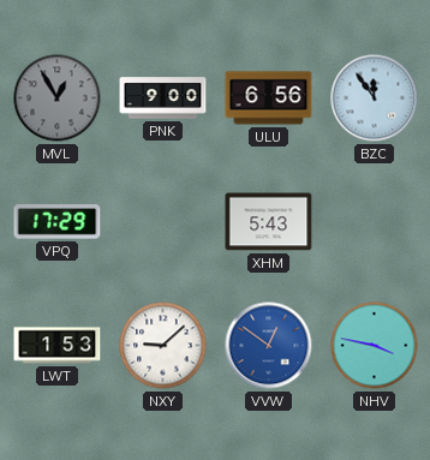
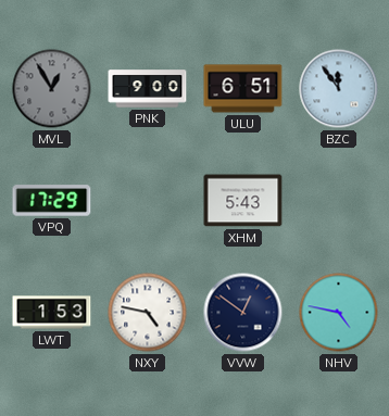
ULU: 6:56 -> 6:51 (243, 89)
NXY: 9:08 -> 4:47 (148, 313)
VVW dial: blue -> navy (243, 313)
NHV: 3:47 -> 4:47 (339, 313)
